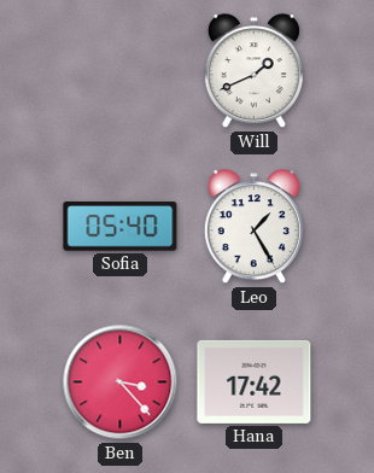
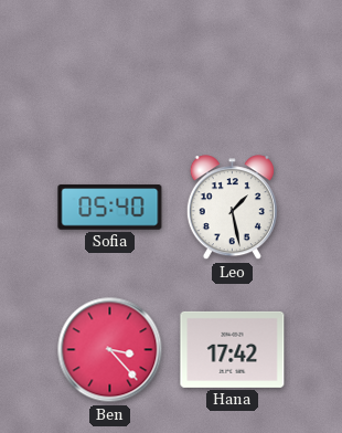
Will: 1:41 -> none (253, 71)
Leo: 1:25 -> 1:28 (232, 208)
